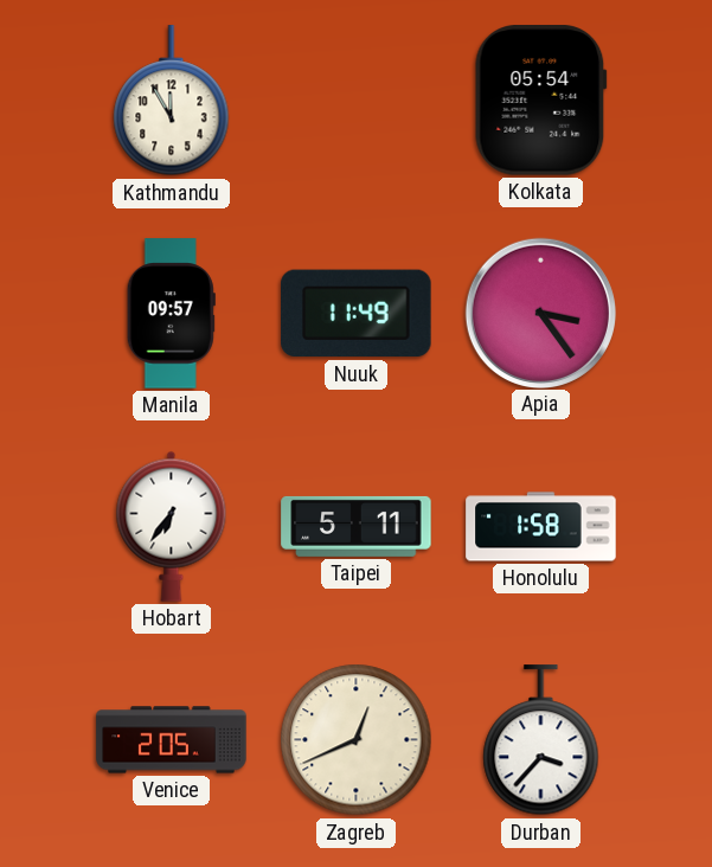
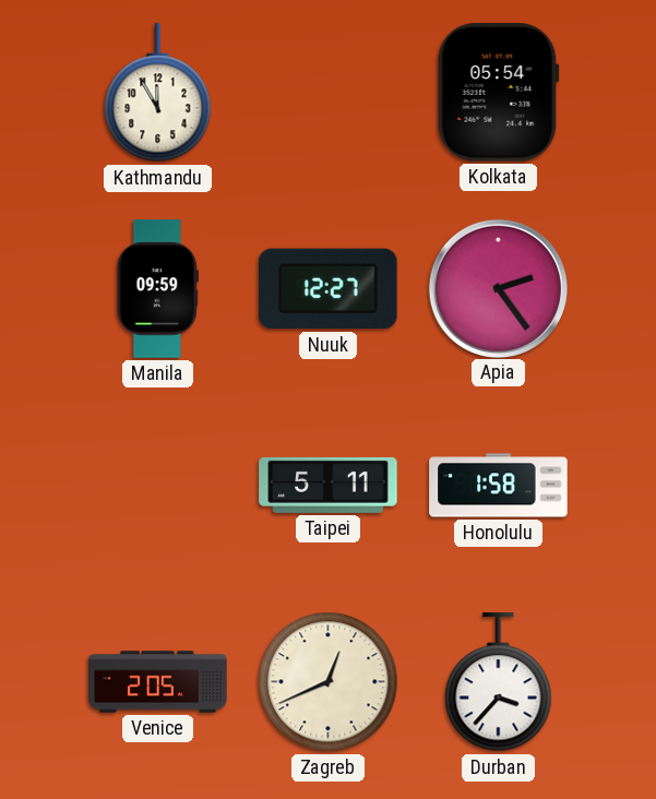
Manila: 09:57 -> 09:59 (157, 289)
Nuuk: 11:49 -> 12:27 (329, 289)
Apia: 3:24 -> 2:24 (498, 288)
Hobart: 6:36 -> none (172, 526)
